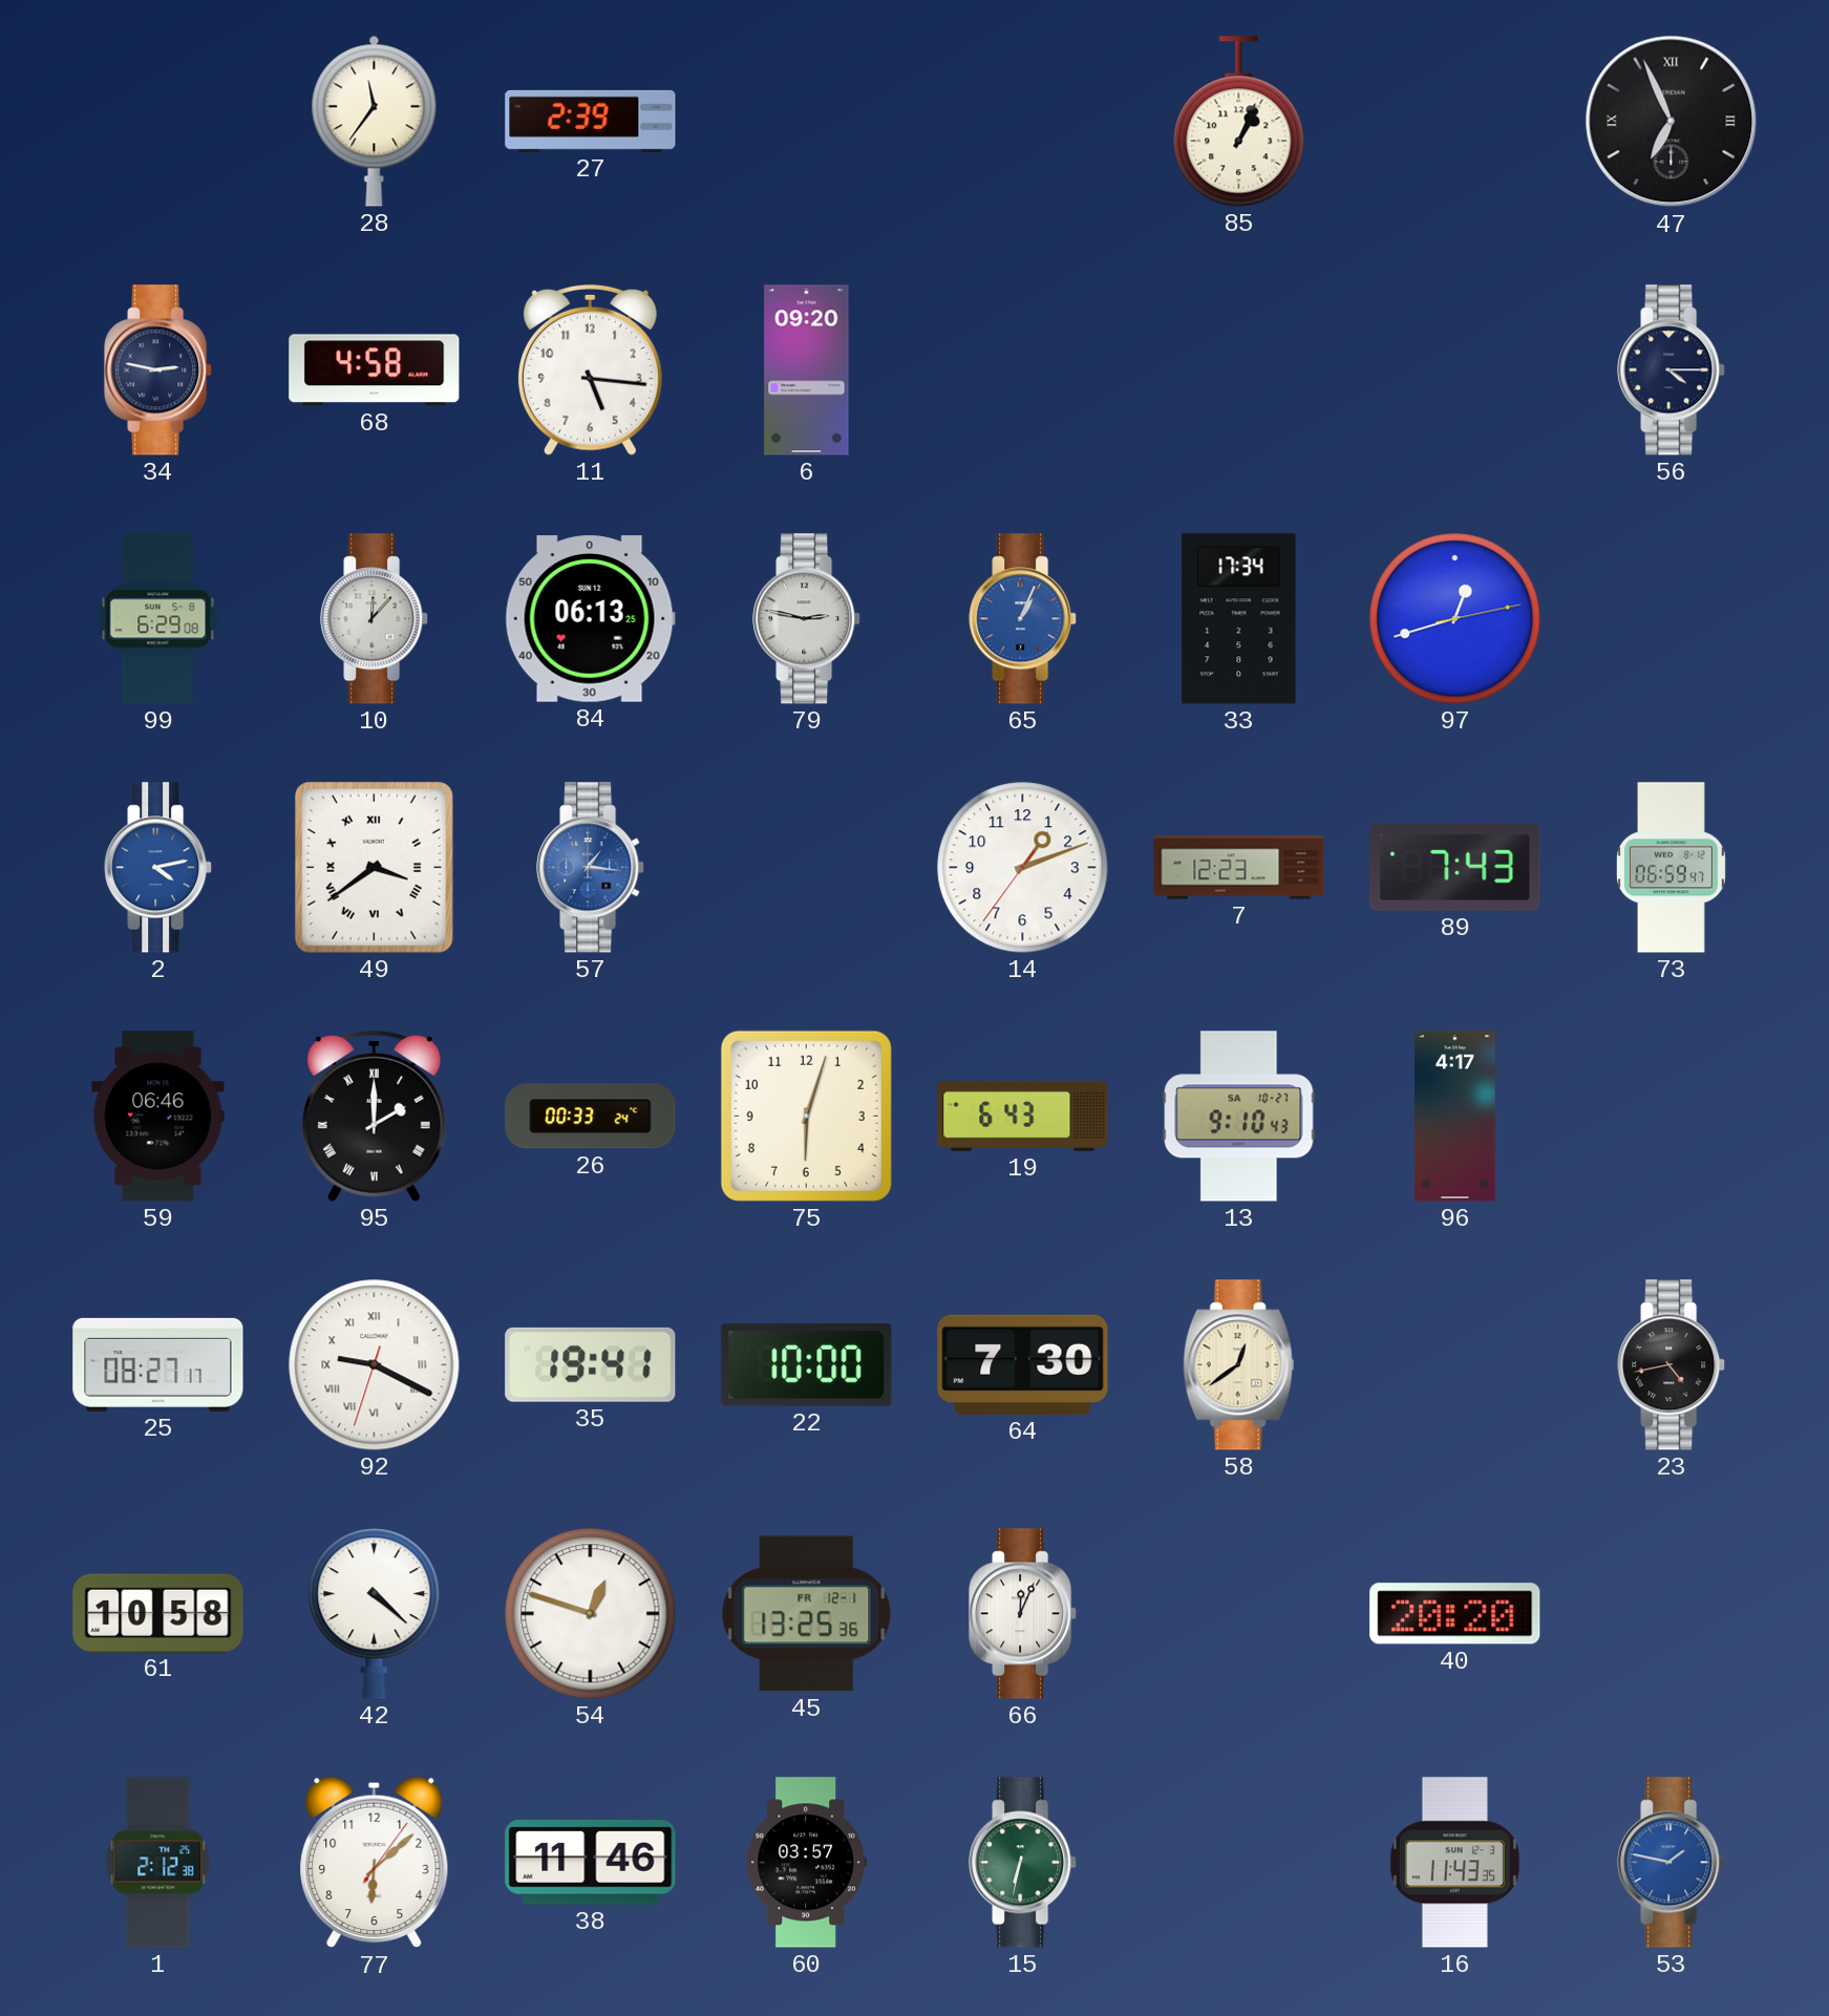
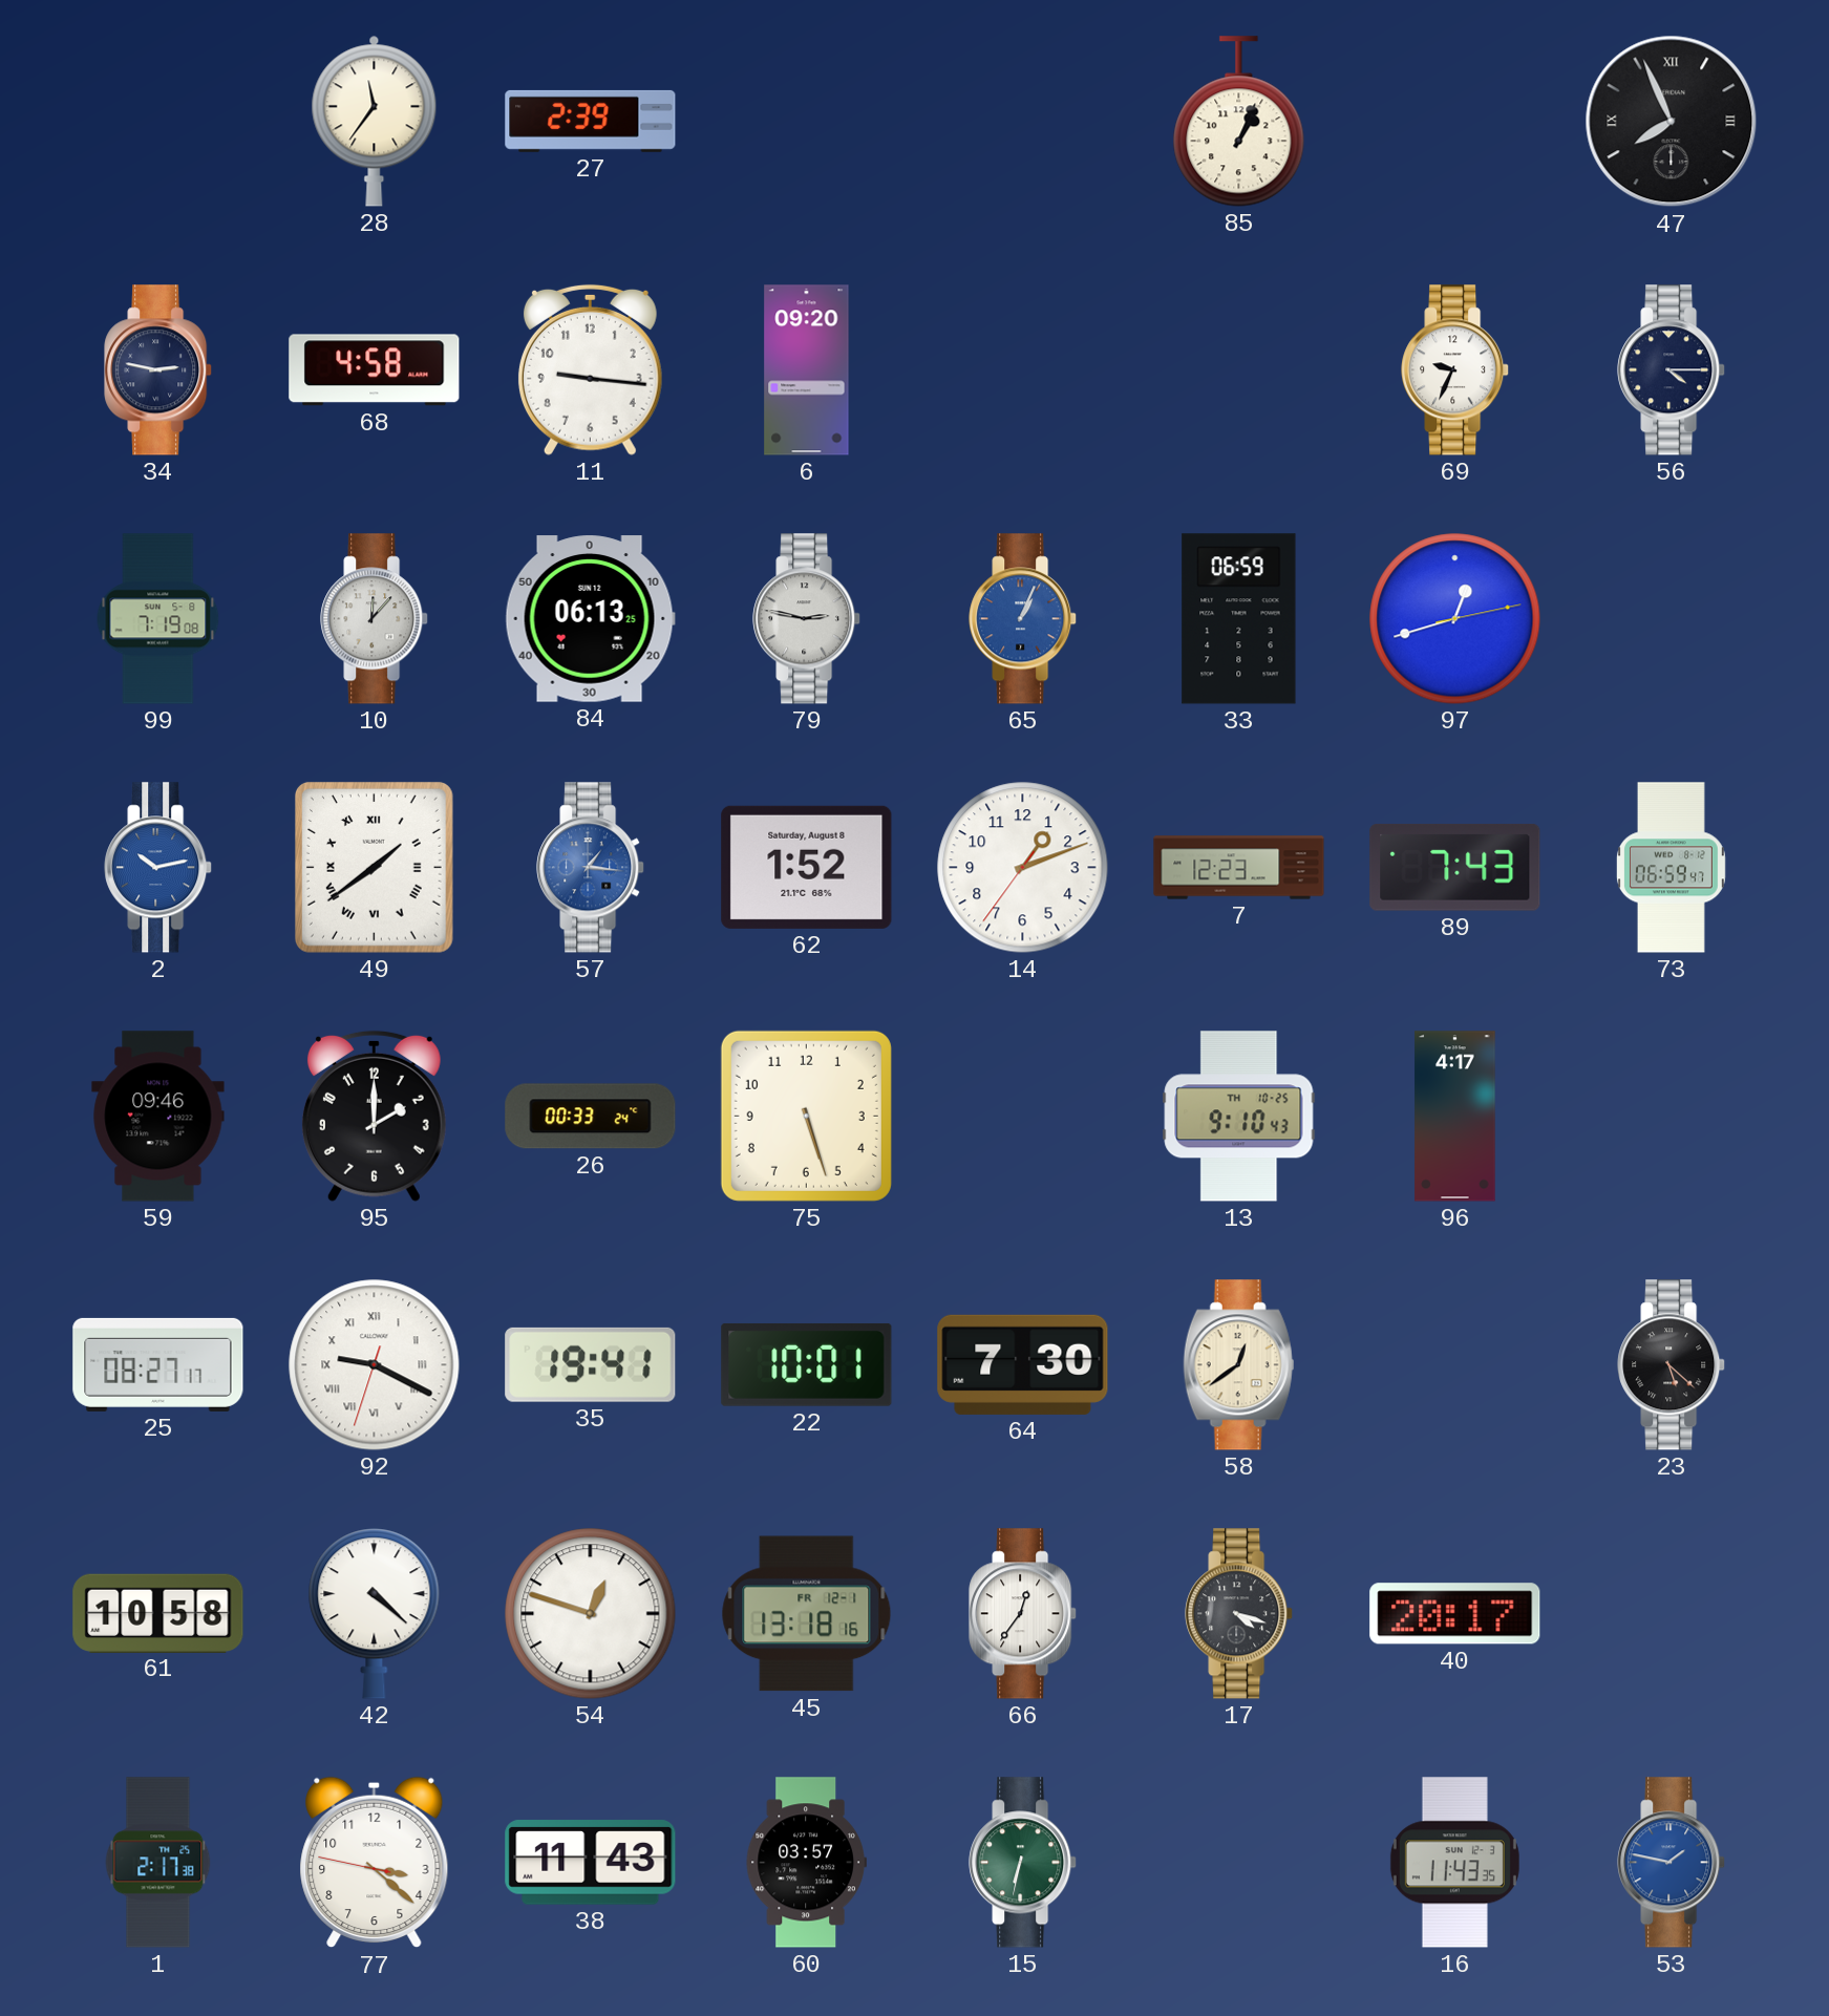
47: 6:56 -> 7:56 (1672, 122)
11: 5:16 -> 9:16 (590, 369)
69: none -> 9:34 (1455, 370)
99: 6:29 -> 7:19 (158, 619)
33: 17:34 -> 06:59 (1239, 619)
2: 4:13 -> 10:13 (158, 868)
49: 3:39 -> 1:39 (374, 867)
62: none -> 1:52 (807, 867)
59: 06:46 -> 09:46 (158, 1117)
95 numerals: Roman -> Arabic (374, 1116)
75: 6:03 -> 5:27 (806, 1116)
19: 6:43 -> none (1023, 1116)
13 date: SA 10-27 -> TH 10-25 (1239, 1117)
22: 10:00 -> 10:01 (807, 1364)
23: 4:43 -> 5:22 (1672, 1365)
45: 13:25 -> 13:18 (807, 1614)
66: 12:04 -> 12:36 (1023, 1614)
17: none -> 4:18 (1239, 1614)
40: 20:20 -> 20:17 (1455, 1614)
1: 2:12 -> 2:17 (158, 1863)
77: 6:08 -> 3:21 (375, 1863)
38: 11:46 -> 11:43 (591, 1863)
